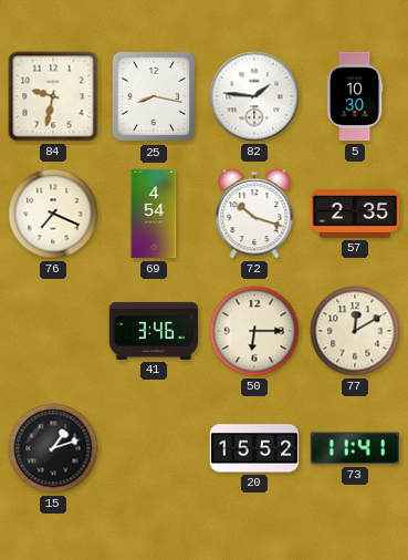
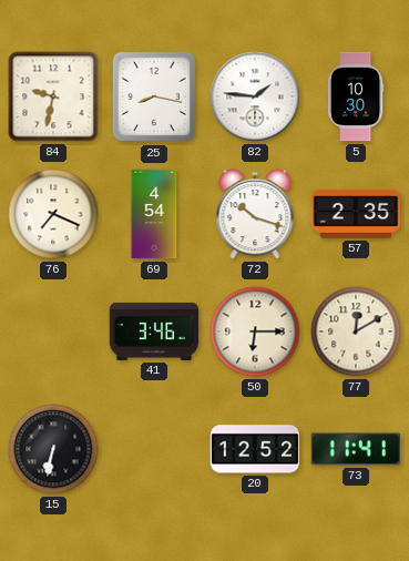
15: 1:12 -> 6:32 (53, 449)
20: 15:52 -> 12:52 (255, 449)
